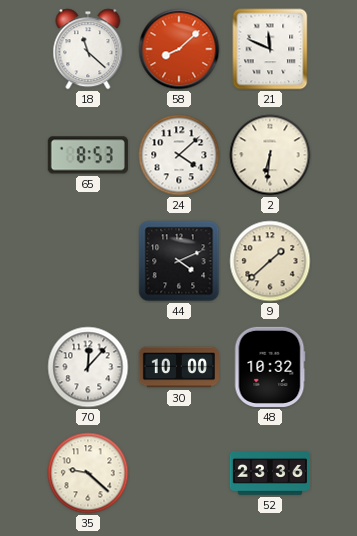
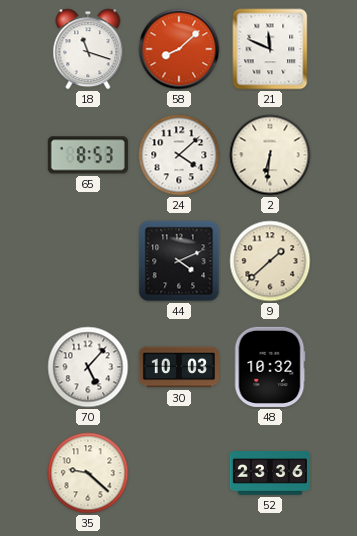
18: 11:22 -> 11:18 (88, 49)
70: 12:07 -> 5:07 (88, 367)
30: 10:00 -> 10:03 (178, 367)
